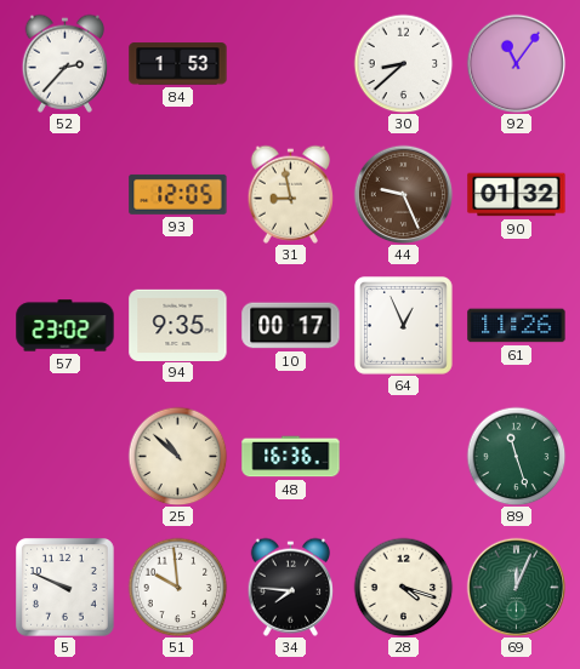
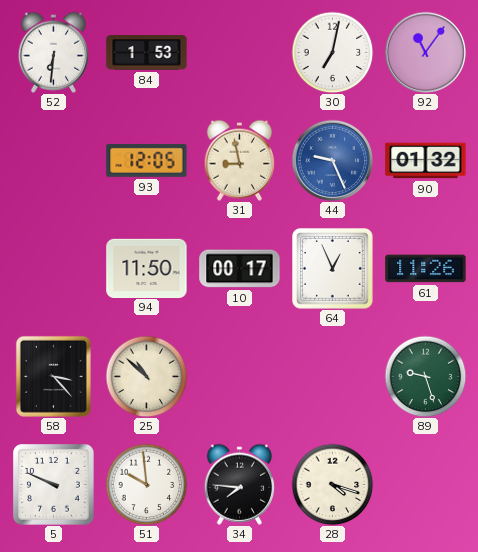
52: 2:37 -> 6:31 (54, 52)
30: 8:38 -> 7:02 (332, 52)
44 dial: brown -> blue (332, 160)
57: 23:02 -> none (66, 326)
94: 9:35 -> 11:50 (147, 268)
58: none -> 3:23 (53, 376)
48: 16:36 -> none (291, 457)
89: 11:27 -> 9:27 (425, 376)
69: 12:04 -> none (516, 587)
